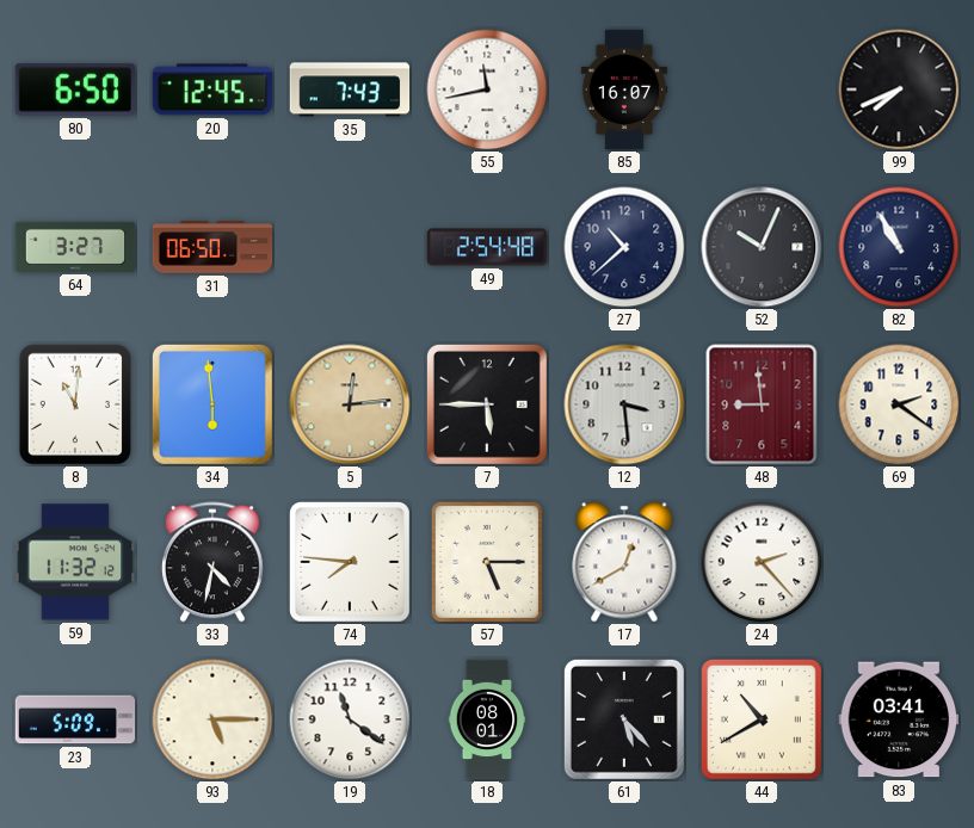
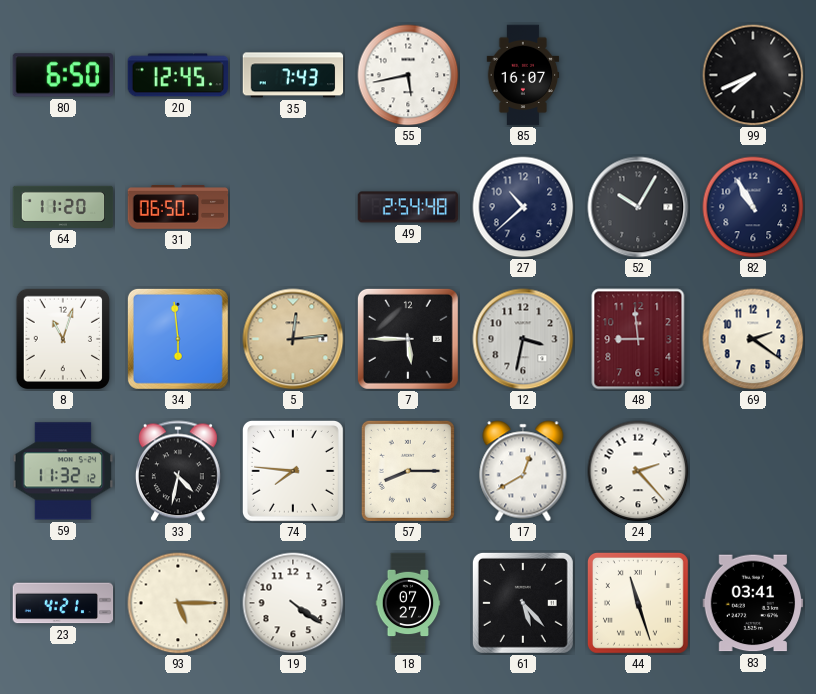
55: 11:43 -> 5:43 (408, 75)
64: 3:27 -> 11:20 (63, 207)
52: 10:04 -> 10:05 (638, 207)
8: 11:01 -> 11:03 (62, 338)
12: 3:29 -> 3:32 (523, 339)
57: 5:15 -> 8:15 (408, 471)
23: 5:09 -> 4:21 (63, 603)
19: 11:21 -> 4:21 (293, 603)
18: 08:01 -> 07:27 (408, 603)
44: 10:40 -> 11:27 (638, 603)
